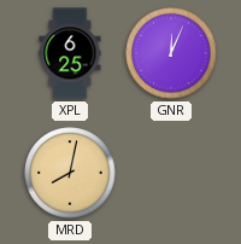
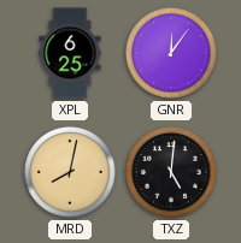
GNR: 12:04 -> 12:06 (171, 53)
TXZ: none -> 5:01 (171, 172)
